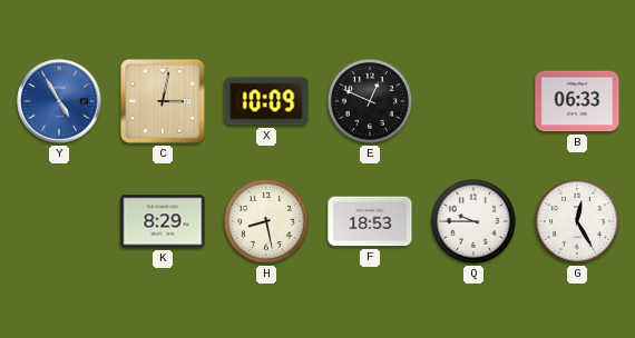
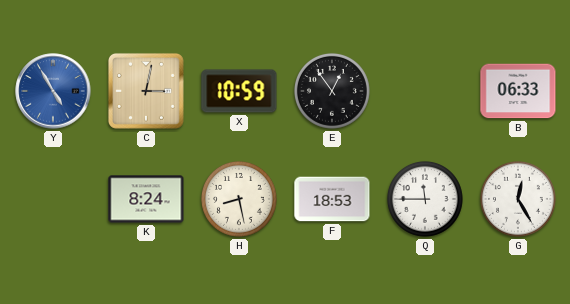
X: 10:09 -> 10:59 (239, 91)
E: 12:49 -> 12:54 (332, 91)
K: 8:29 -> 8:24 (146, 199)
Q: 9:45 -> 11:45 (425, 199)
